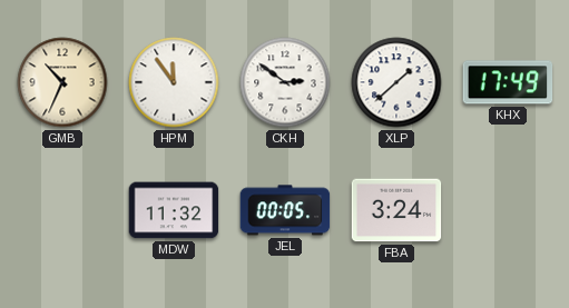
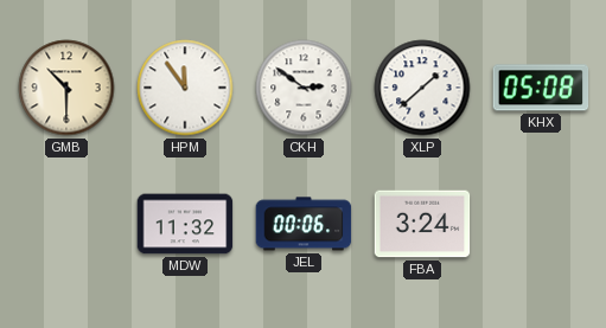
GMB: 10:34 -> 10:30 (66, 88)
KHX: 17:49 -> 05:08 (541, 88)
JEL: 00:05 -> 00:06 (304, 224)
